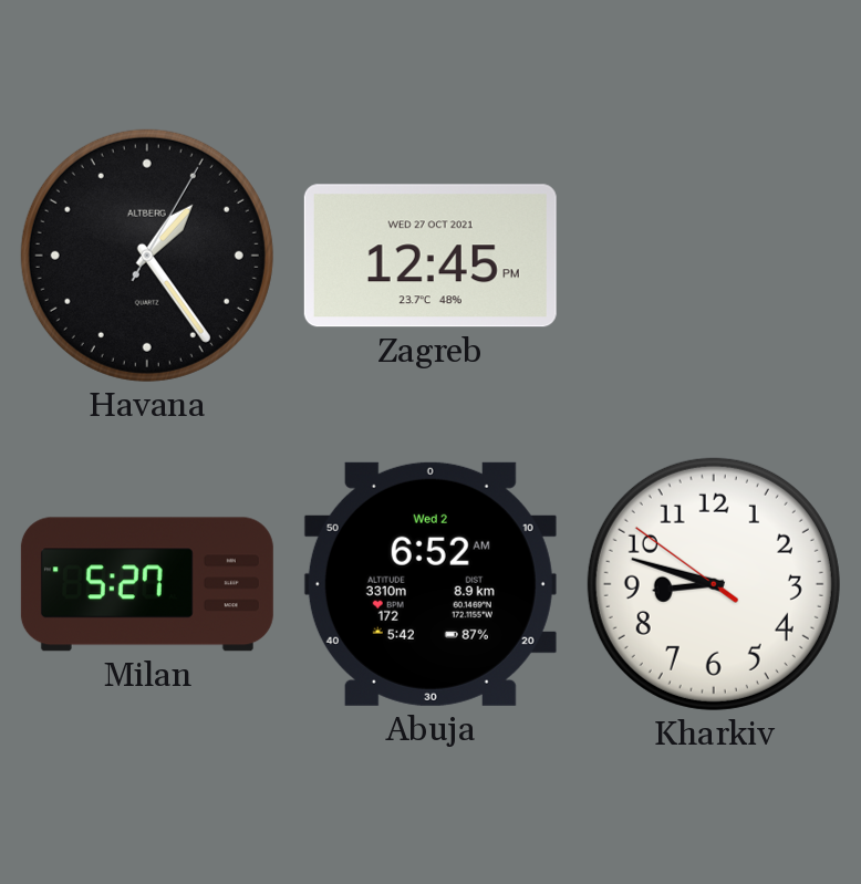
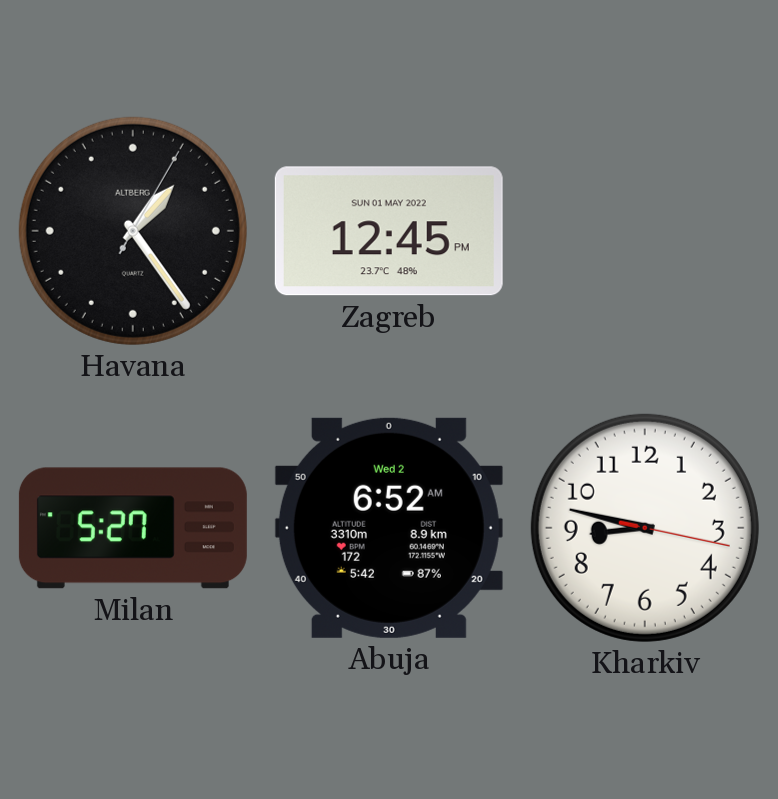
Zagreb date: WED 27 OCT 2021 -> SUN 01 MAY 2022 (389, 231)
Kharkiv: 8:47:51 -> 8:47:17 (645, 528)
